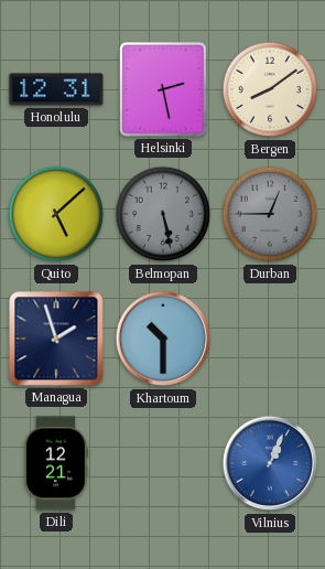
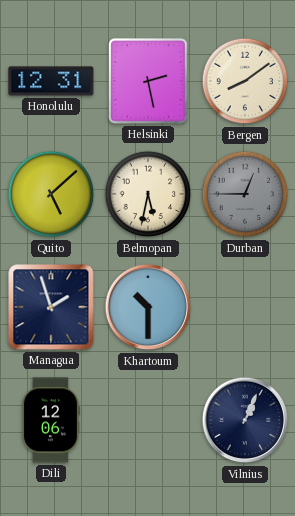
Belmopan: 5:28 -> 5:32 (148, 194)
Belmopan dial: grey -> cream (148, 194)
Dili: 12:21 -> 12:06 (51, 420)
Vilnius dial: blue -> navy (245, 420)
